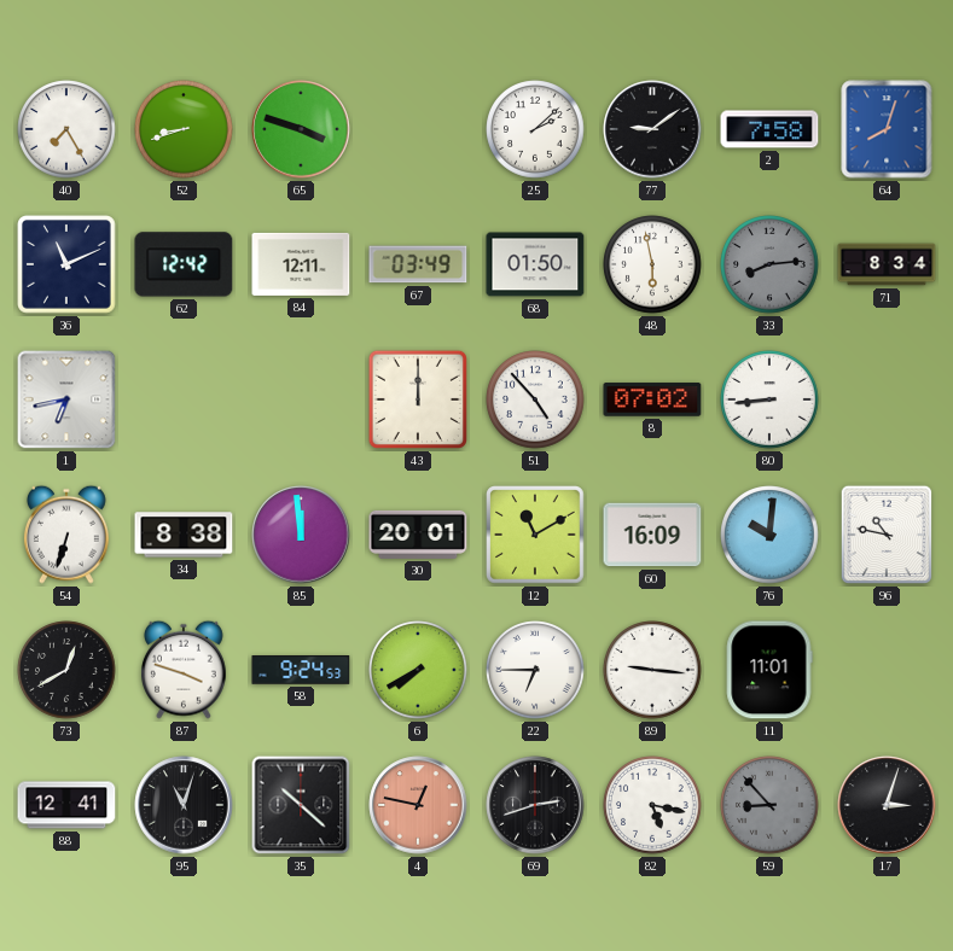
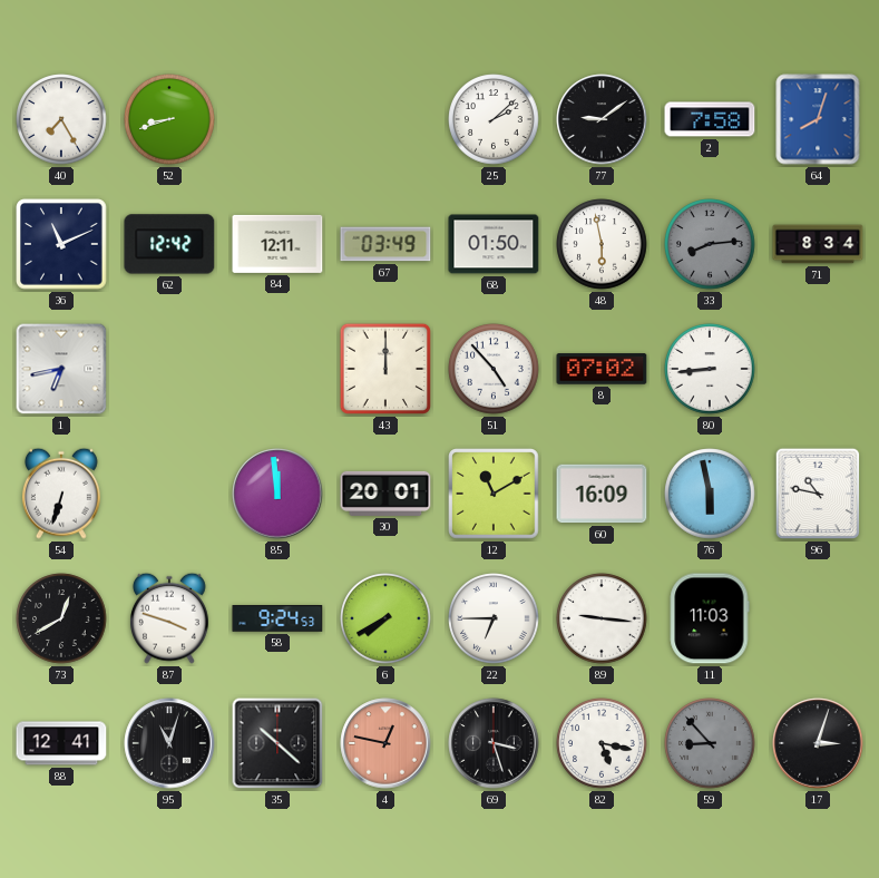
65: 3:48 -> none (301, 129)
34: 8:38 -> none (184, 535)
76: 10:01 -> 5:58 (710, 494)
11: 11:01 -> 11:03 (710, 618)
69: 2:42 -> 3:27 (494, 743)
